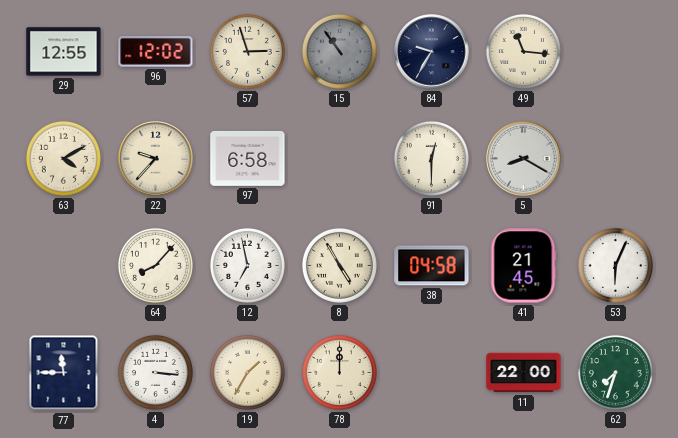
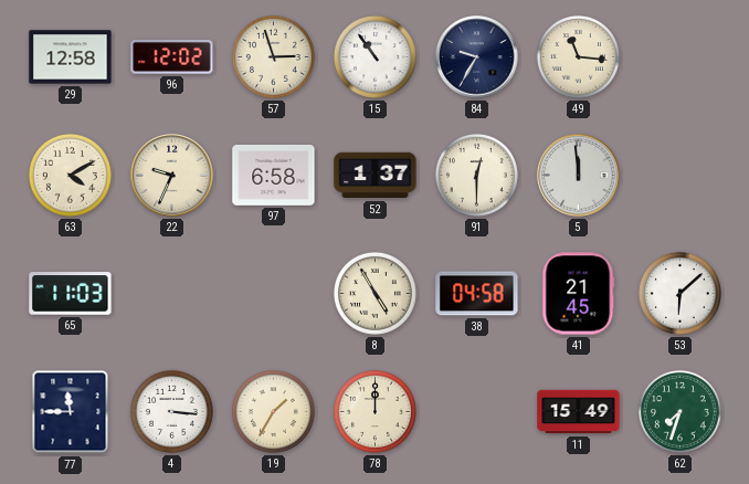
29: 12:55 -> 12:58 (71, 57)
15 dial: grey -> white (374, 56)
22: 9:37 -> 9:34 (172, 176)
52: none -> 1:37 (376, 176)
5: 8:20 -> 11:59 (579, 176)
65: none -> 11:03 (71, 294)
64: 8:07 -> none (155, 265)
12: 6:58 -> none (247, 265)
53: 6:04 -> 6:08 (679, 293)
11: 22:00 -> 15:49 (579, 412)
